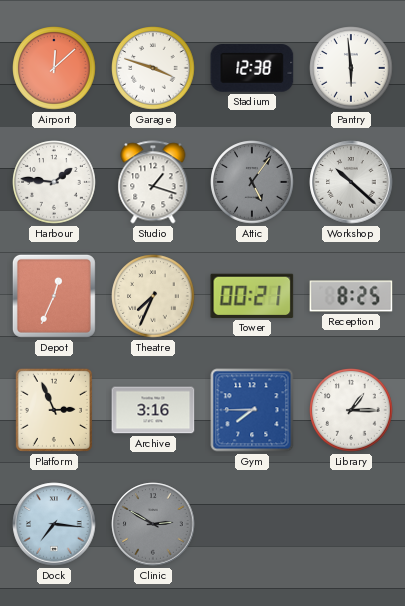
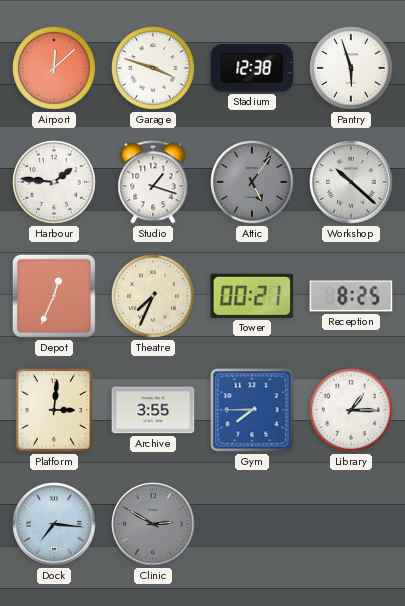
Pantry: 5:59 -> 5:57 (351, 68)
Platform: 2:56 -> 3:01 (54, 410)
Archive: 3:16 -> 3:55 (153, 410)
